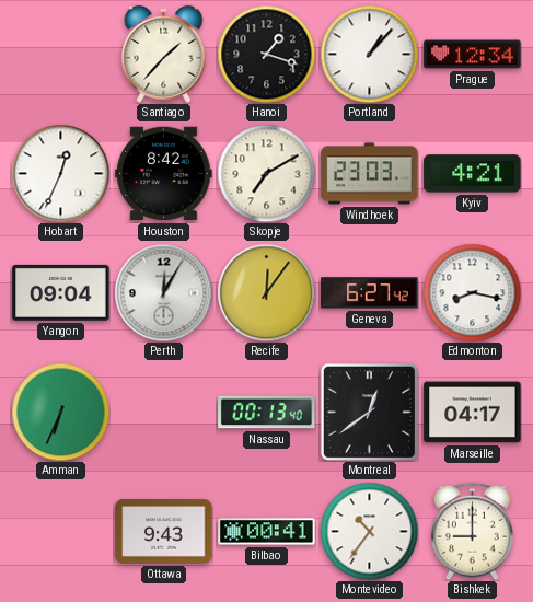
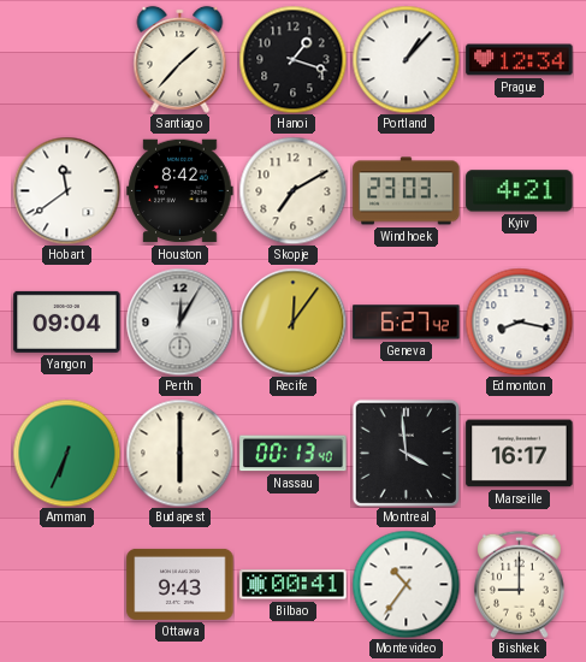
Hobart: 12:34 -> 11:39 (66, 190)
Budapest: none -> 6:00 (179, 453)
Montreal: 12:39 -> 3:59 (406, 453)
Marseille: 04:17 -> 16:17 (520, 454)
